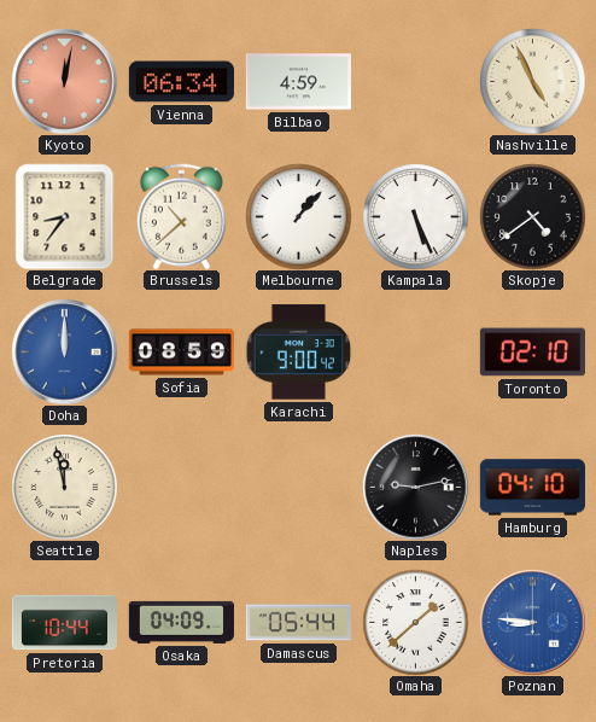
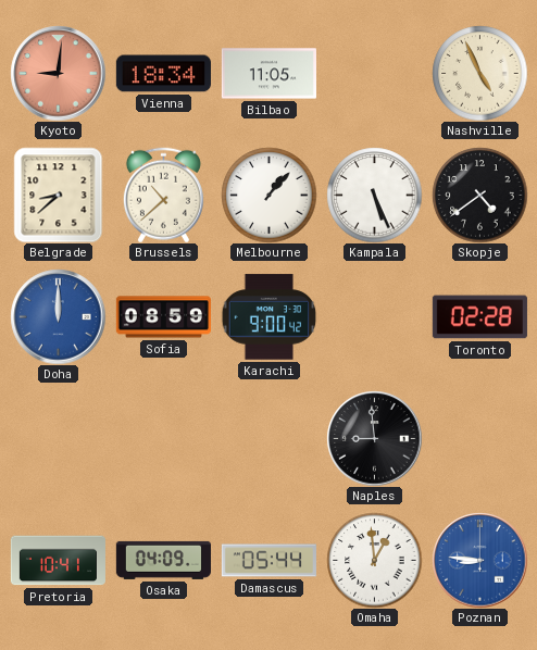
Kyoto: 12:02 -> 9:01 (58, 73)
Vienna: 06:34 -> 18:34 (163, 74)
Bilbao: 4:59 -> 11:05 (268, 74)
Belgrade: 8:36 -> 8:38 (59, 195)
Toronto: 02:10 -> 02:28 (479, 317)
Seattle: 11:58 -> none (64, 487)
Naples: 9:13 -> 8:59 (374, 438)
Hamburg: 04:10 -> none (532, 488)
Pretoria: 10:44 -> 10:41 (58, 561)
Omaha: 1:38 -> 12:59 (374, 560)
